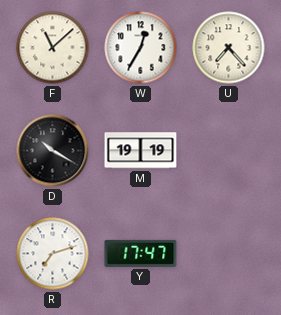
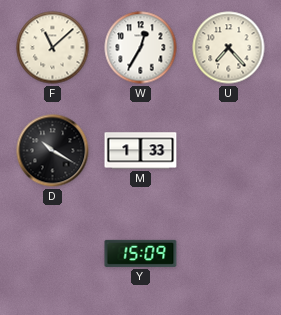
M: 19:19 -> 1:33 (141, 151)
R: 7:12 -> none (53, 254)
Y: 17:47 -> 15:09 (141, 253)
